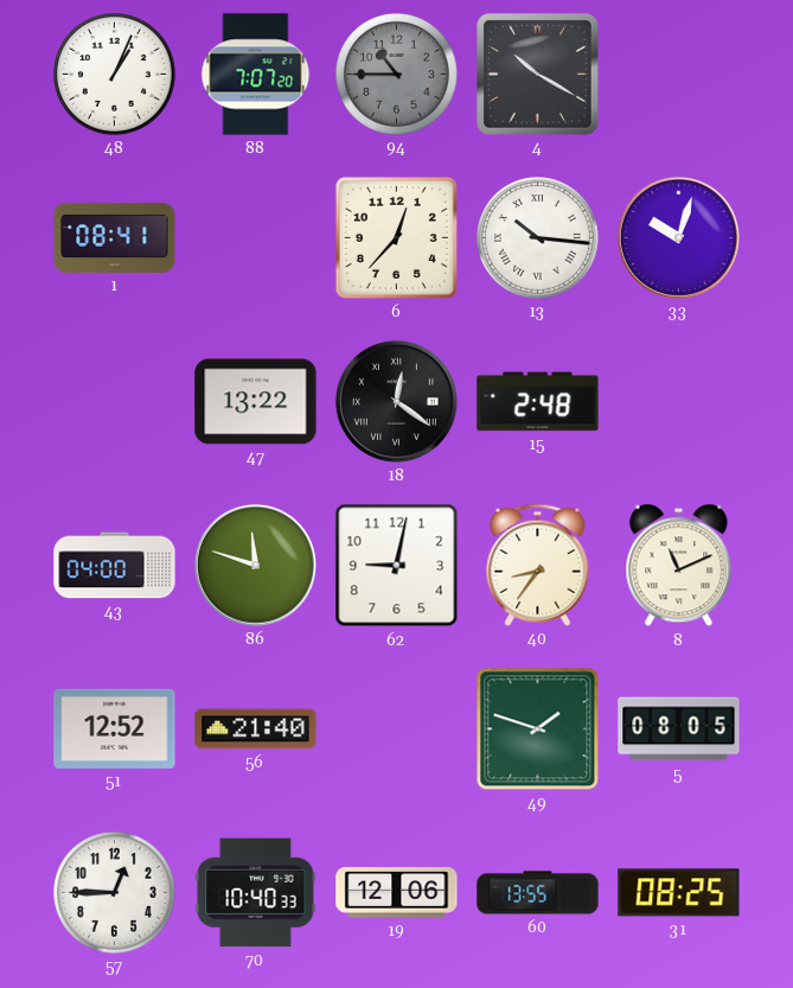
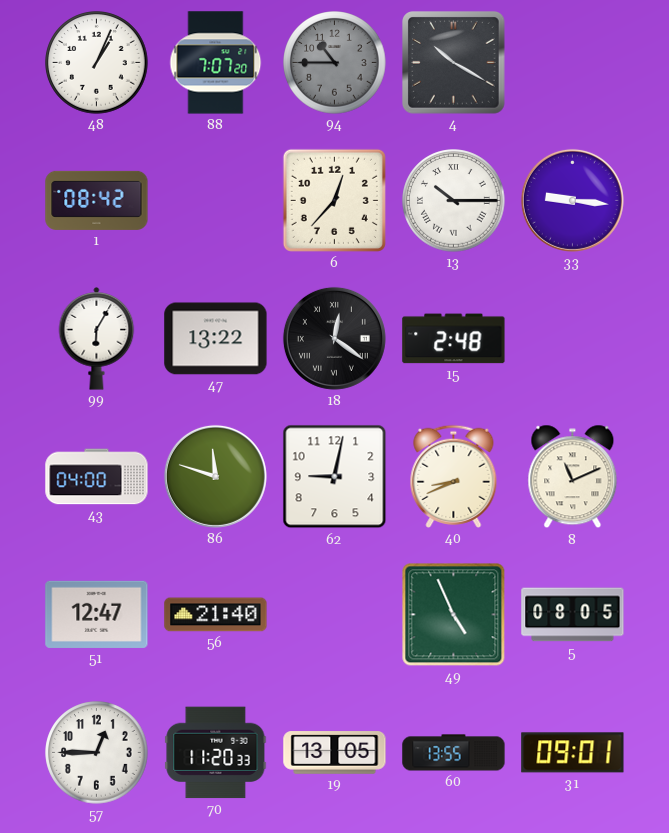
1: 08:41 -> 08:42 (97, 200)
13: 10:16 -> 10:15 (454, 201)
33: 10:03 -> 9:16 (572, 200)
99: none -> 6:05 (97, 339)
40: 8:36 -> 8:41 (454, 476)
51: 12:52 -> 12:47 (97, 614)
49: 1:48 -> 4:56 (454, 615)
70: 10:40 -> 11:20 (216, 753)
19: 12:06 -> 13:05 (335, 753)
31: 08:25 -> 09:01 (573, 753)
